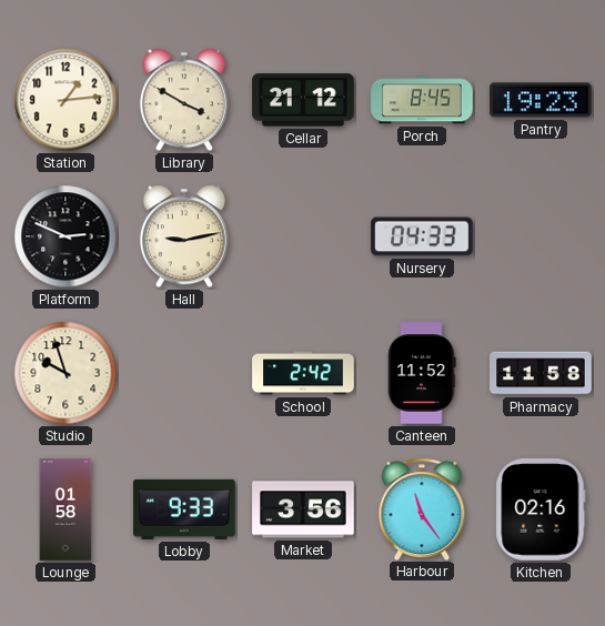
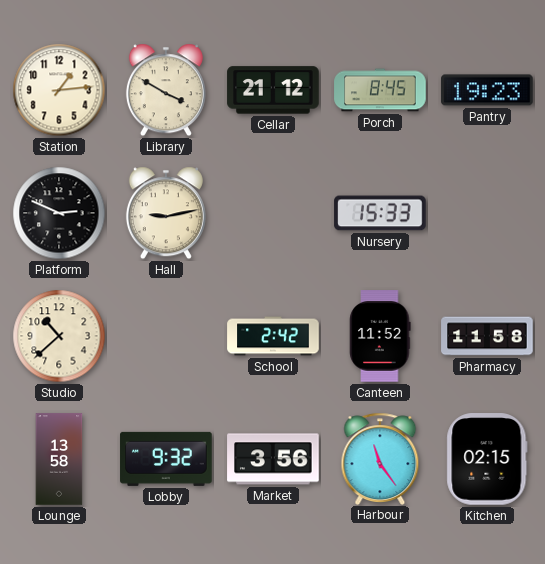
Nursery: 04:33 -> 15:33 (380, 213)
Studio: 9:57 -> 10:38 (59, 336)
Lounge: 01:58 -> 13:58 (59, 459)
Lobby: 9:33 -> 9:32 (166, 459)
Kitchen: 02:16 -> 02:15 (487, 459)
